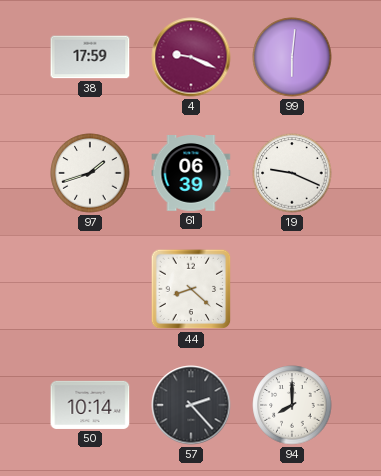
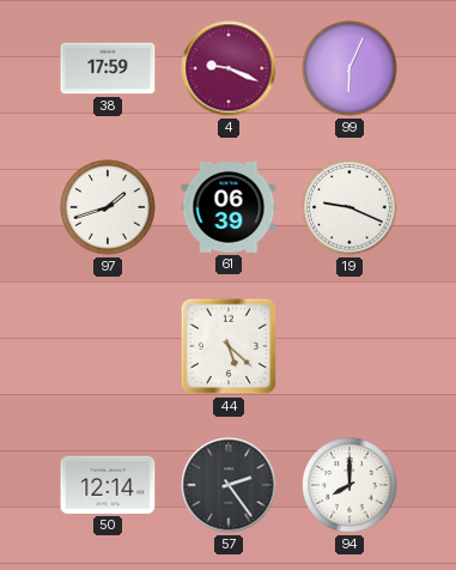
99: 6:01 -> 6:04 (349, 68)
44: 8:22 -> 5:22 (229, 346)
50: 10:14 -> 12:14 (108, 485)
57: 2:23 -> 2:24 (229, 485)
